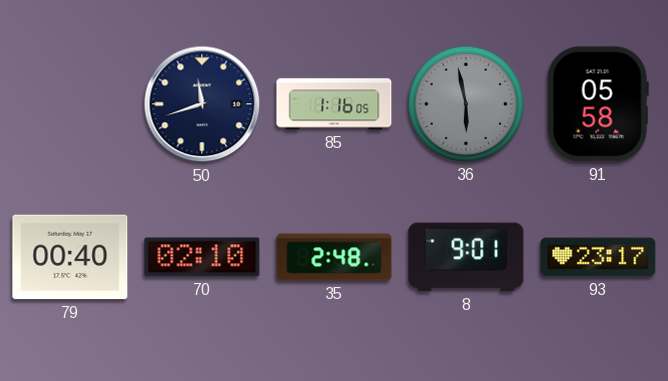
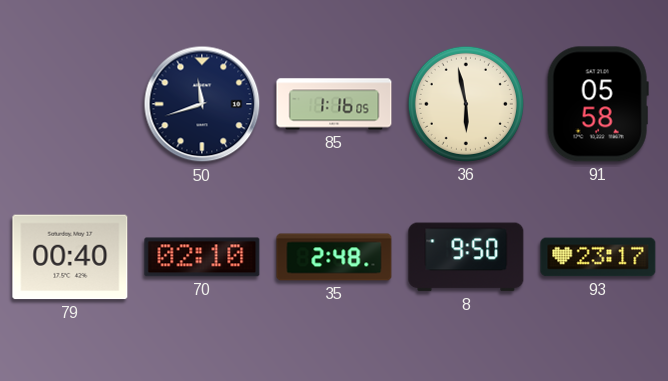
36 dial: grey -> cream (466, 104)
8: 9:01 -> 9:50 (466, 257)
